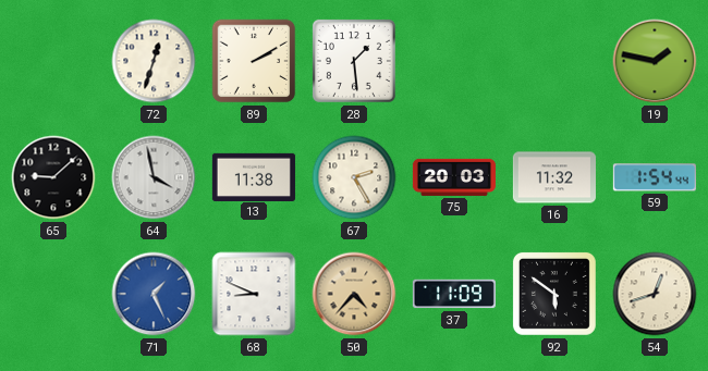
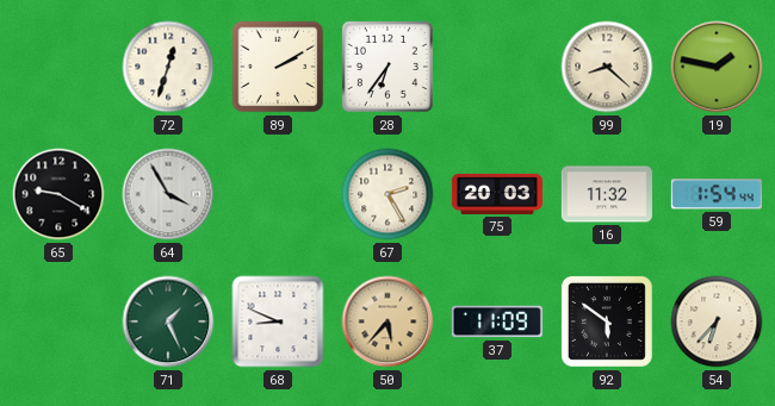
28: 1:29 -> 6:36 (387, 67)
99: none -> 8:22 (607, 67)
65: 9:08 -> 9:20 (58, 194)
64: 3:58 -> 3:55 (168, 194)
13: 11:38 -> none (254, 176)
71 dial: blue -> green (168, 321)
50: 4:37 -> 5:37 (387, 321)
54: 12:42 -> 6:37 (717, 321)
